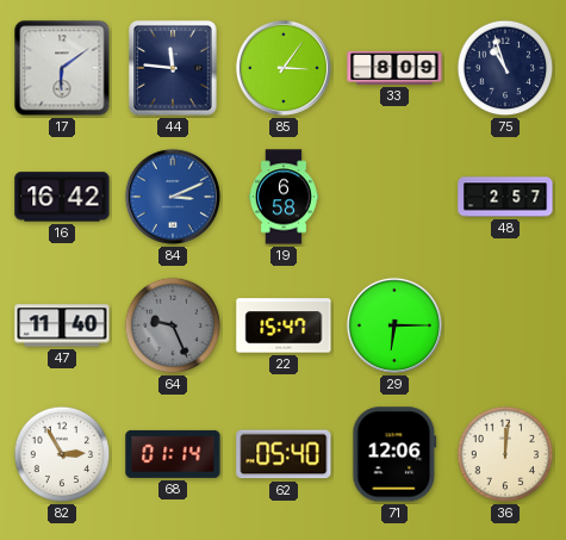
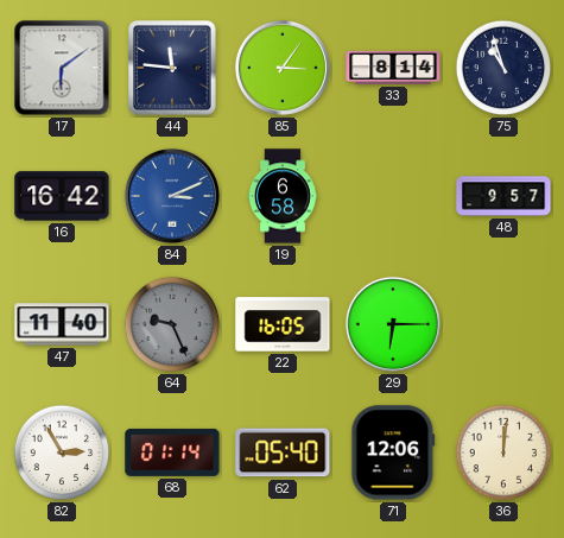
33: 8:09 -> 8:14 (393, 68)
48: 2:57 -> 9:57 (503, 196)
22: 15:47 -> 16:05 (283, 324)
